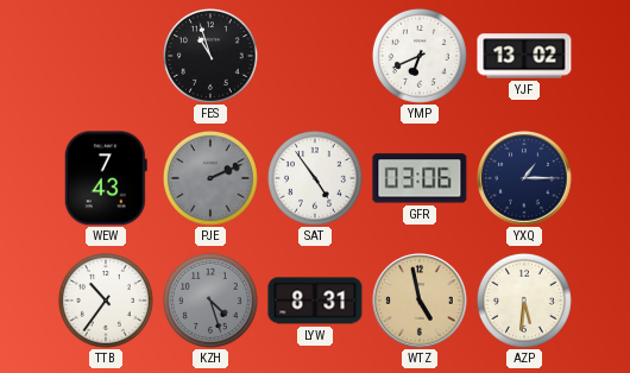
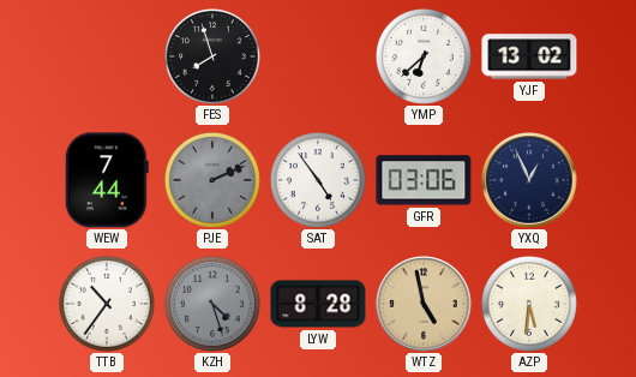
FES: 10:57 -> 7:57 (212, 56)
YMP: 6:41 -> 6:38 (424, 56)
WEW: 7:43 -> 7:44 (107, 180)
YXQ: 1:15 -> 12:56 (529, 180)
LYW: 8:31 -> 8:28 (318, 304)
